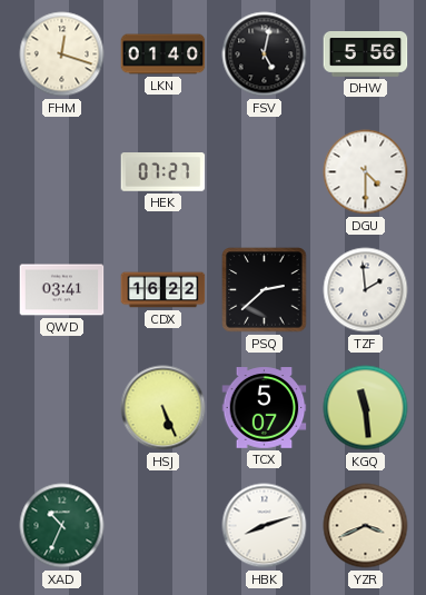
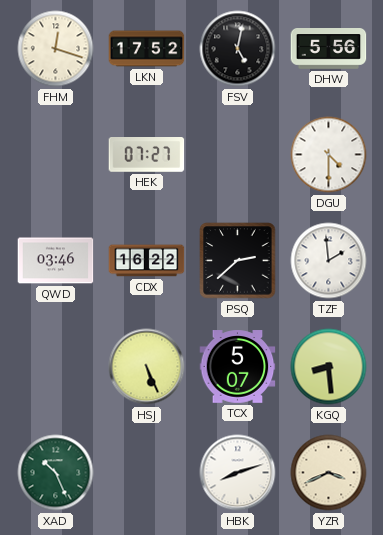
LKN: 01:40 -> 17:52 (147, 49)
QWD: 03:41 -> 03:46 (56, 261)
KGQ: 11:29 -> 8:29 (329, 367)
XAD: 10:34 -> 10:26 (56, 473)
